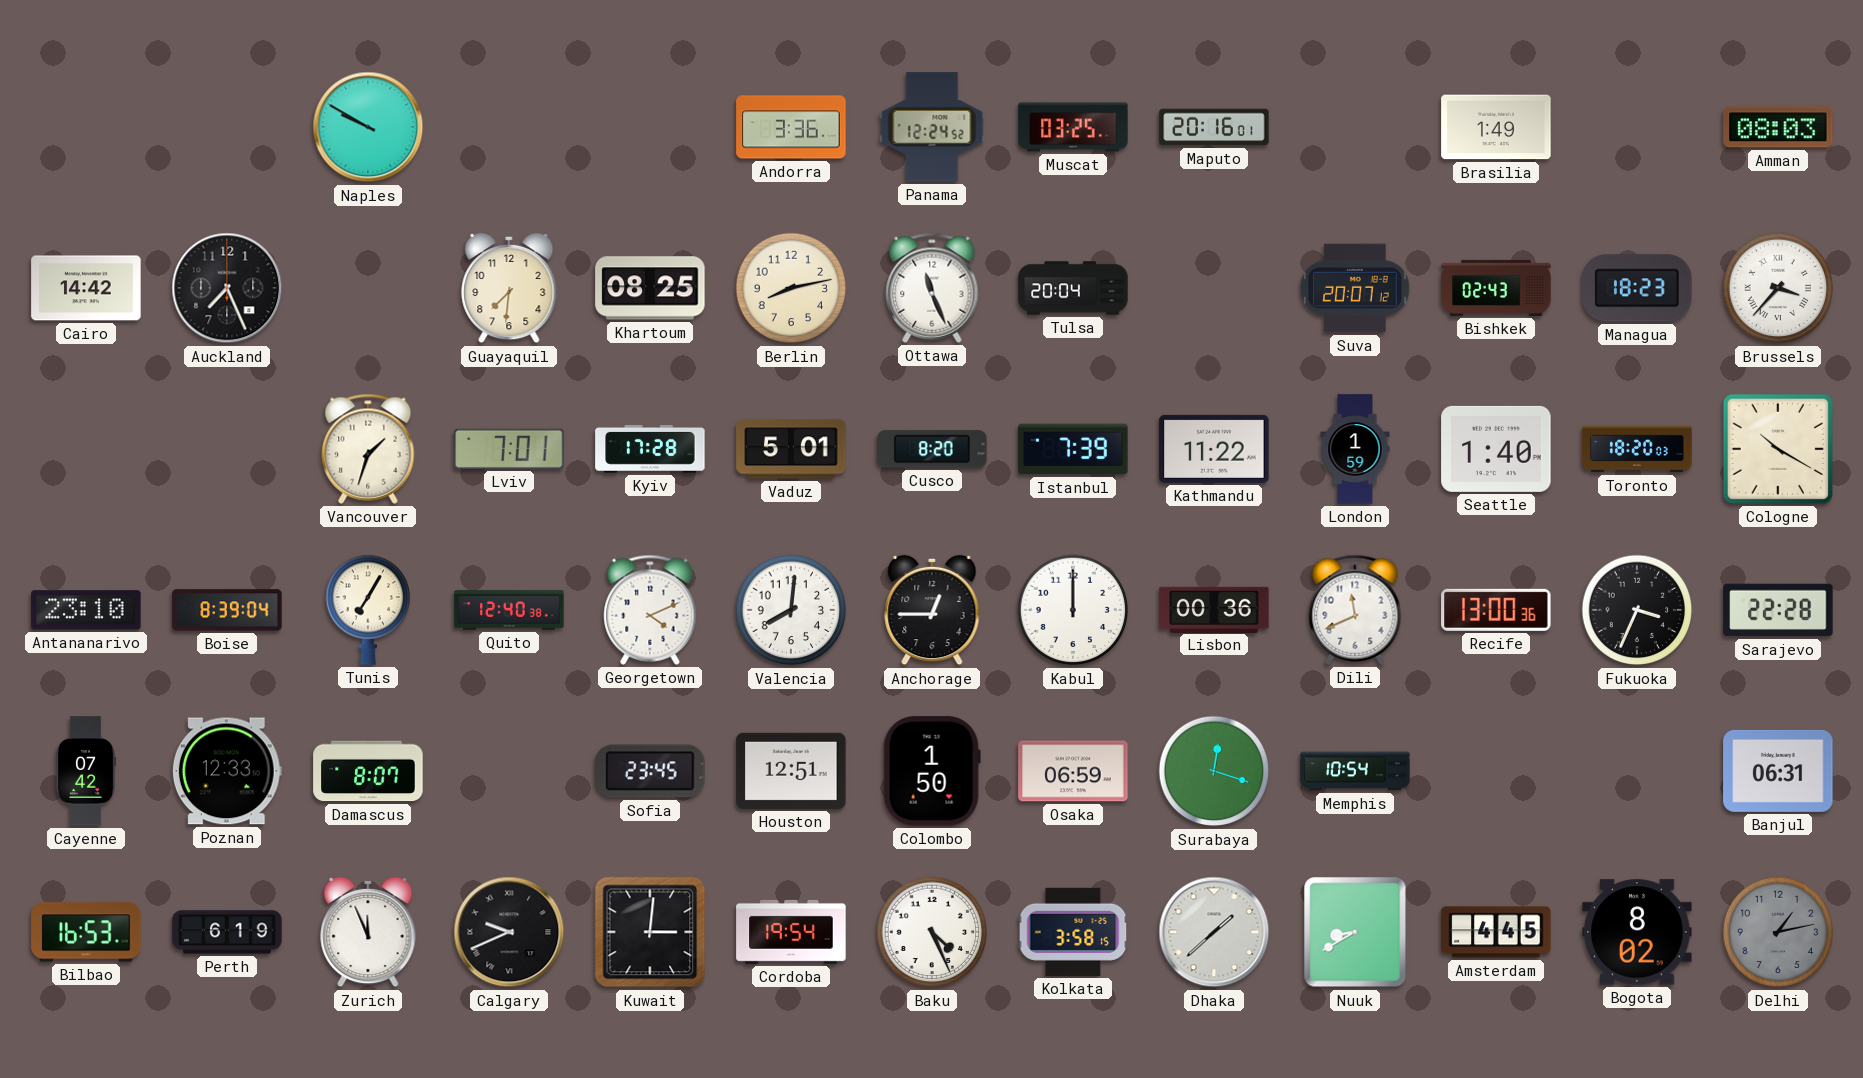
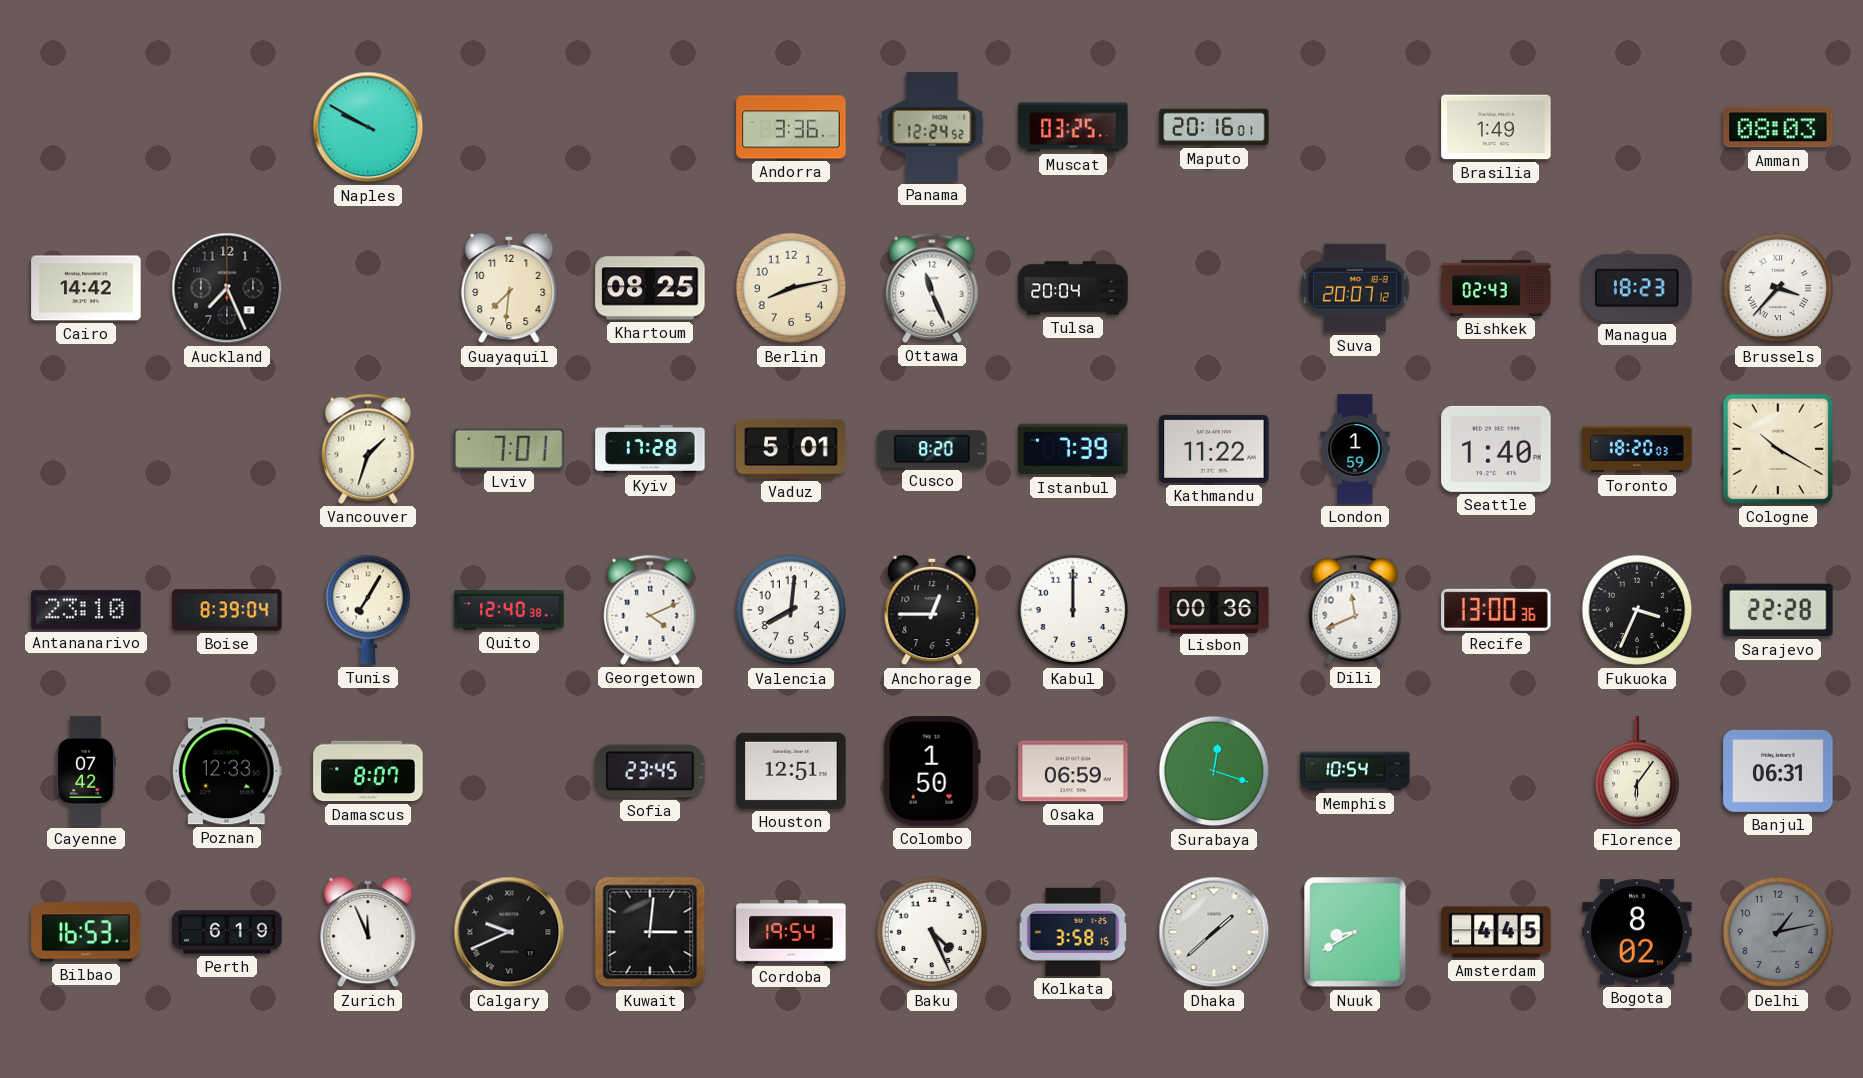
Florence: none -> 6:06 (1636, 772)
